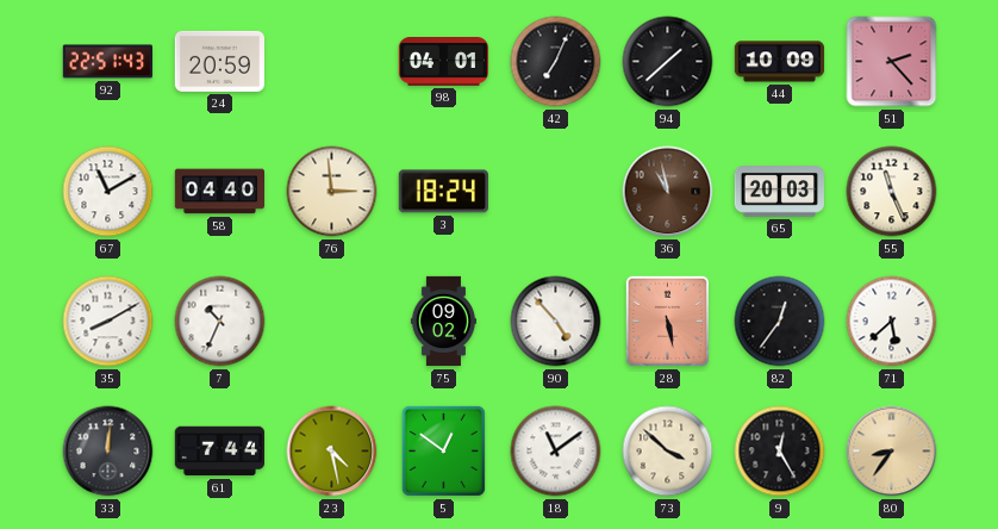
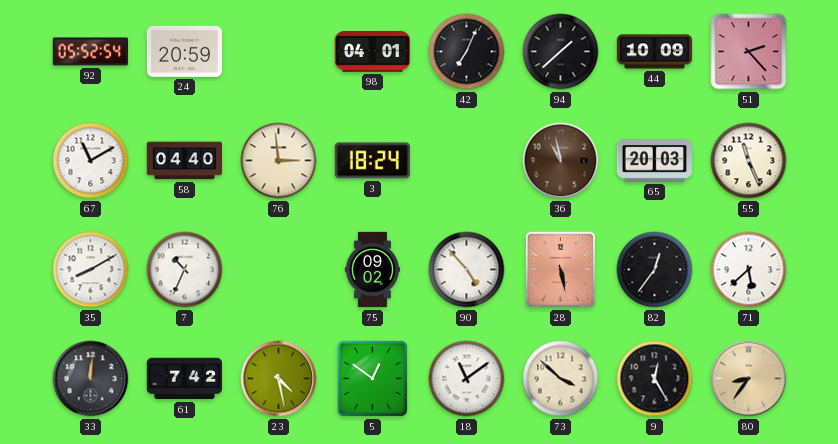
92: 22:51 -> 05:52 (90, 52)
61: 7:44 -> 7:42 (184, 379)
